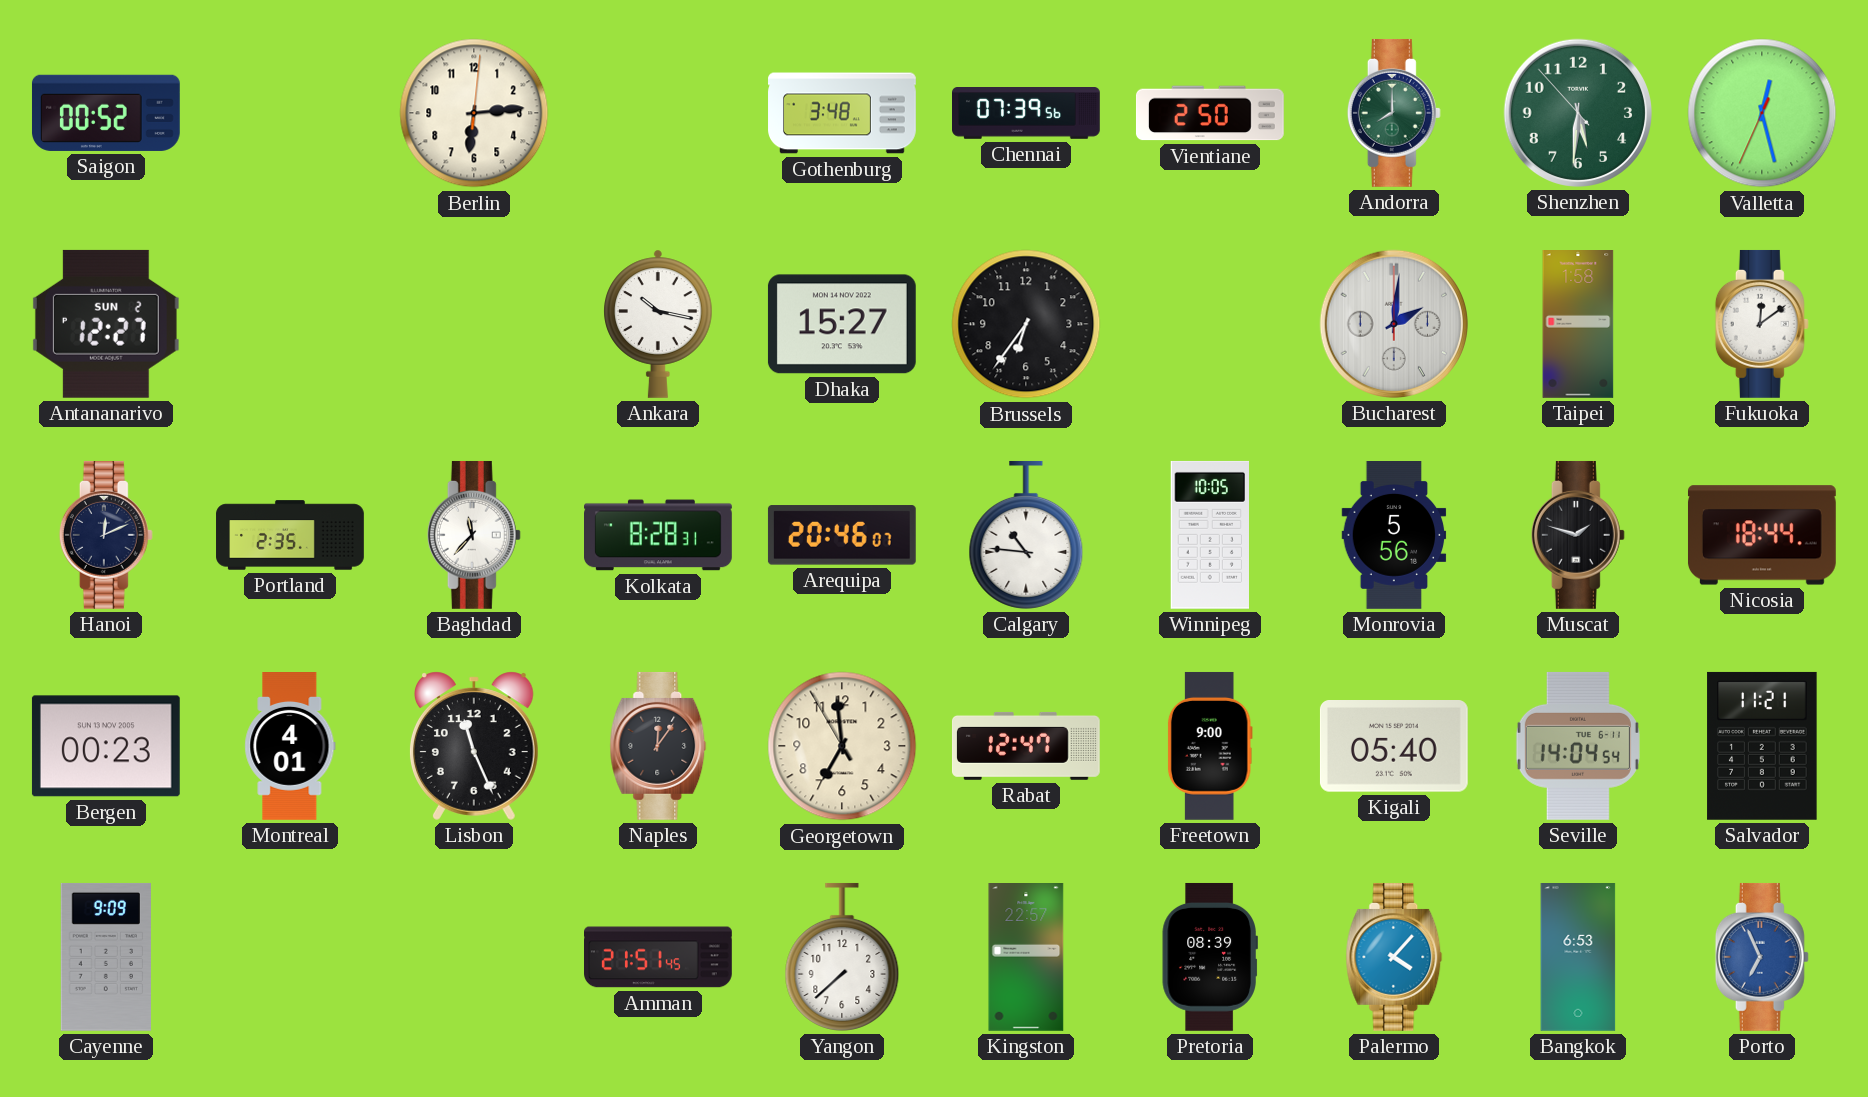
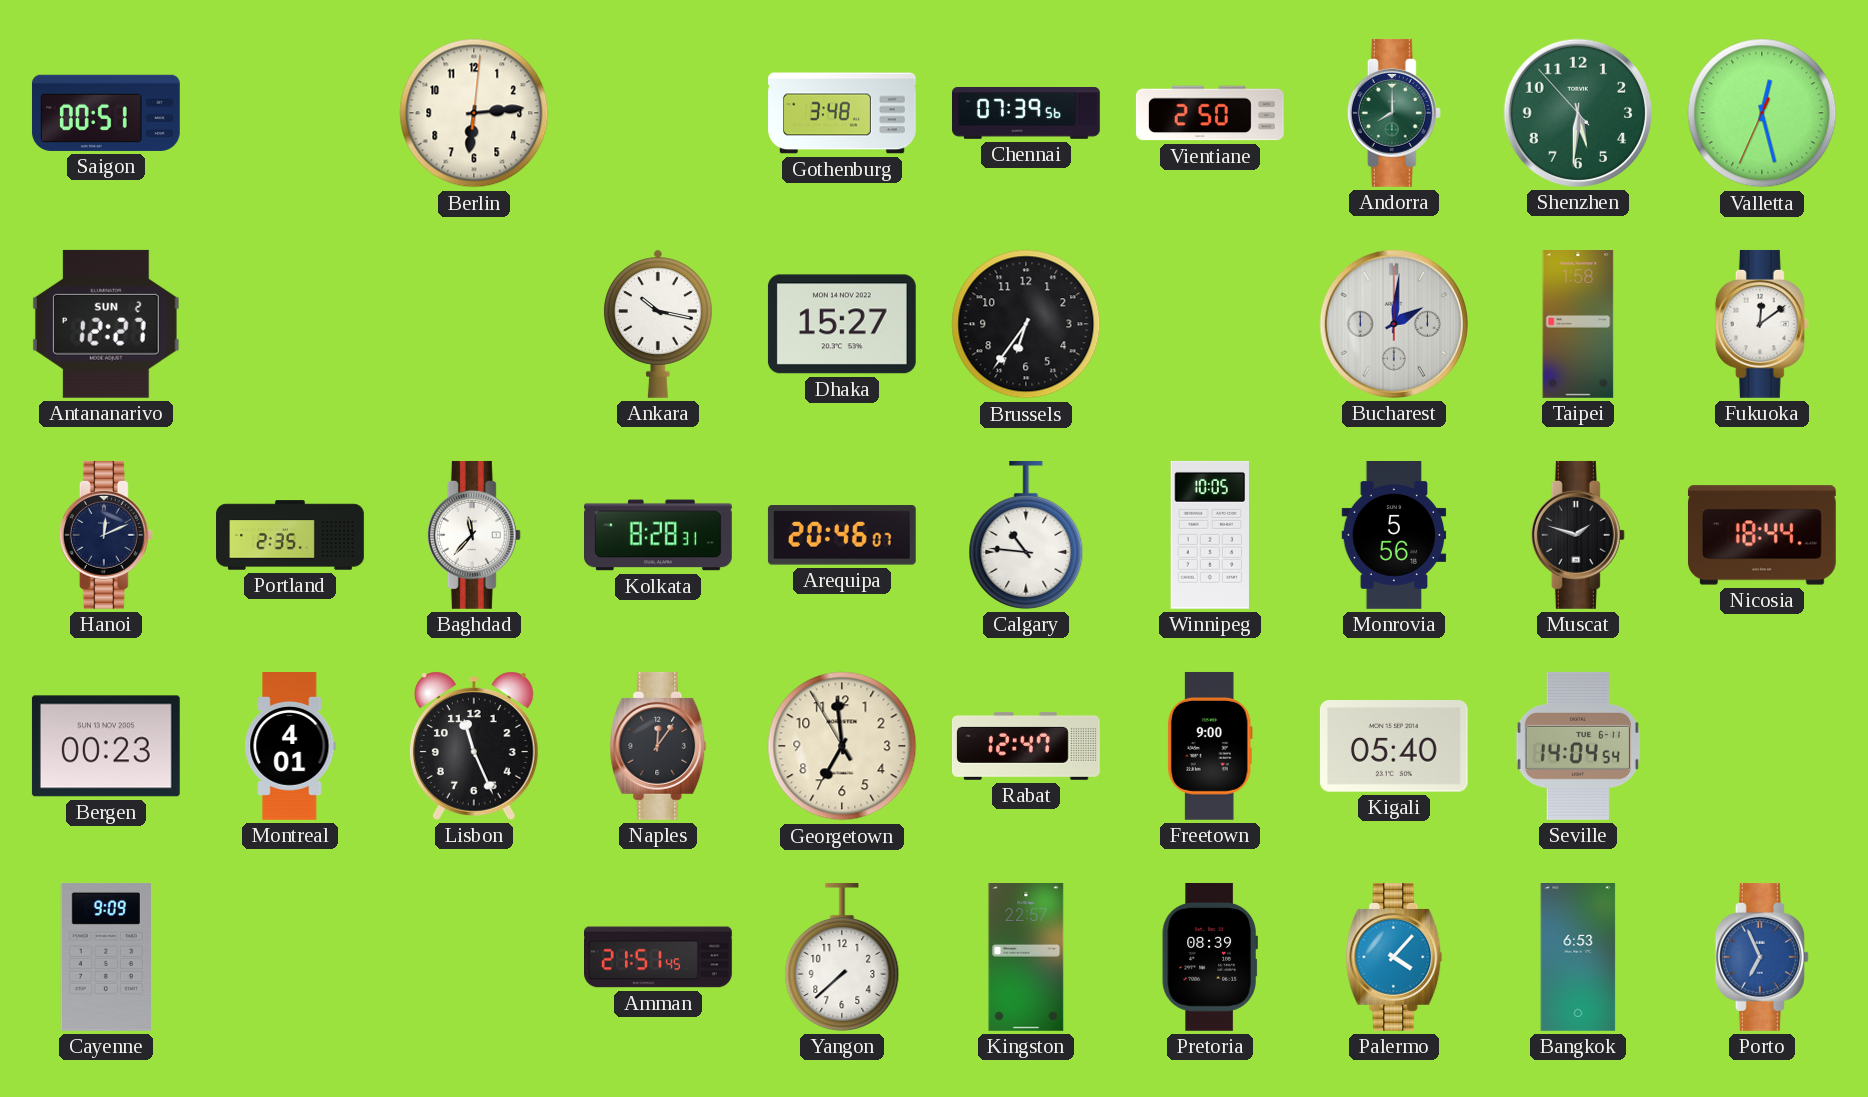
Saigon: 00:52 -> 00:51 (106, 113)
Salvador: 11:21 -> none (1762, 746)
